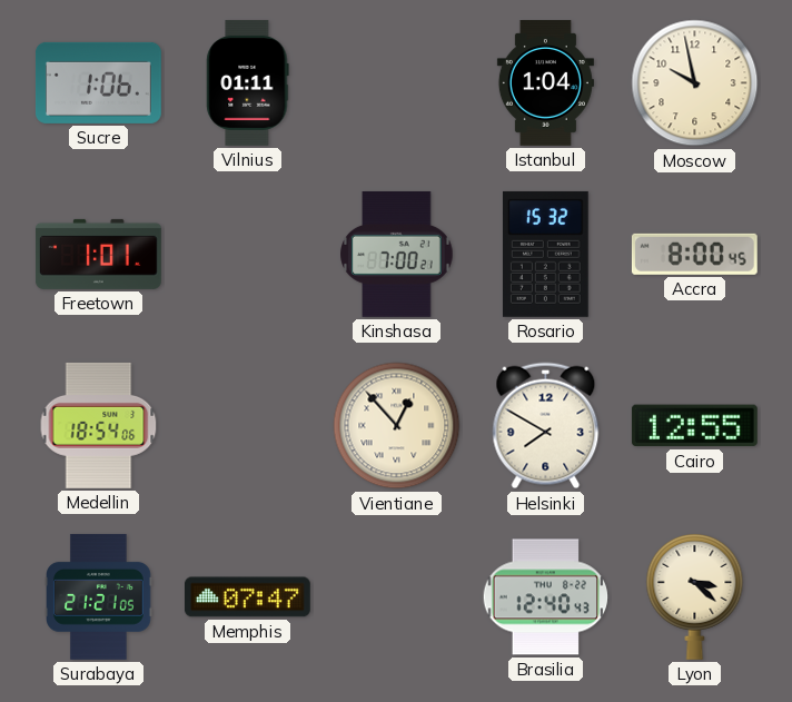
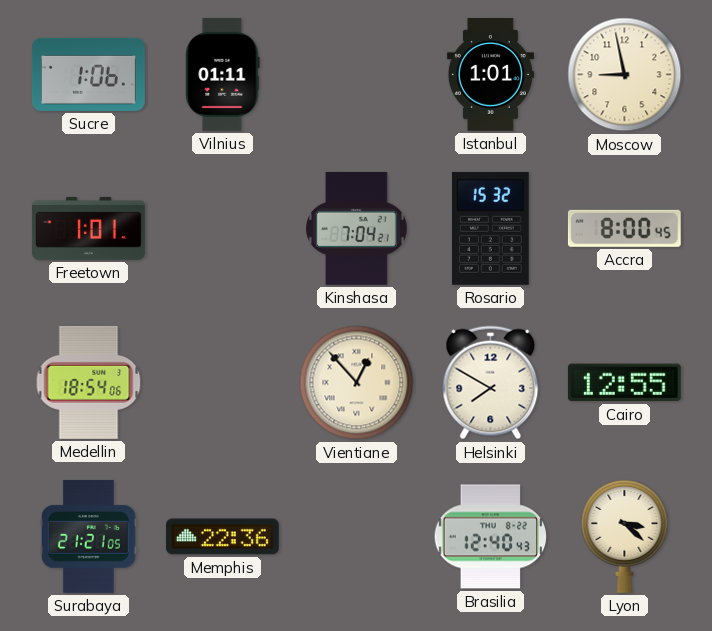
Istanbul: 1:04 -> 1:01 (490, 75)
Moscow: 9:58 -> 8:58 (625, 75)
Kinshasa: 7:00 -> 7:04 (357, 228)
Memphis: 07:47 -> 22:36 (222, 537)
